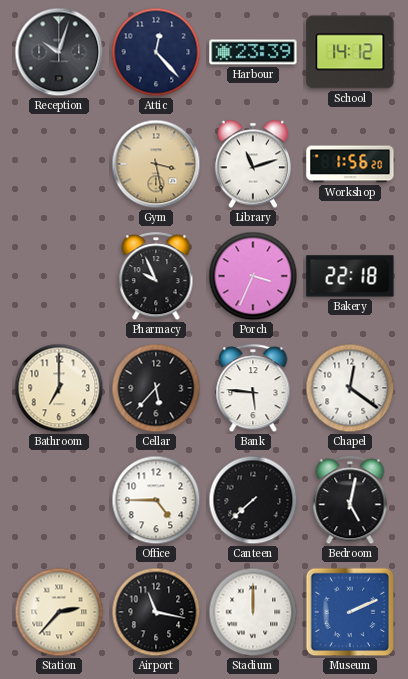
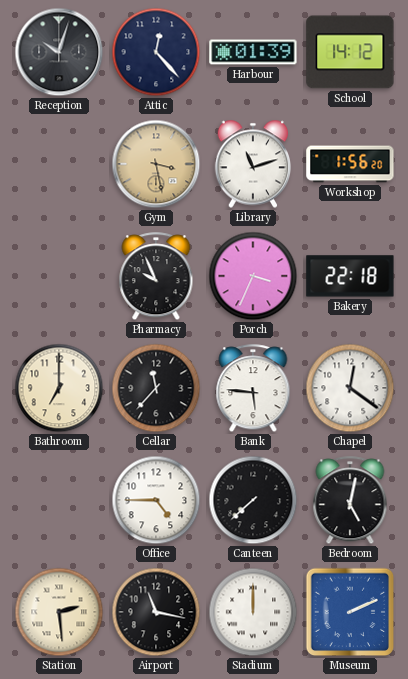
Harbour: 23:39 -> 01:39 (253, 52)
Cellar: 5:37 -> 11:37 (156, 388)
Station: 2:37 -> 2:29 (59, 612)
